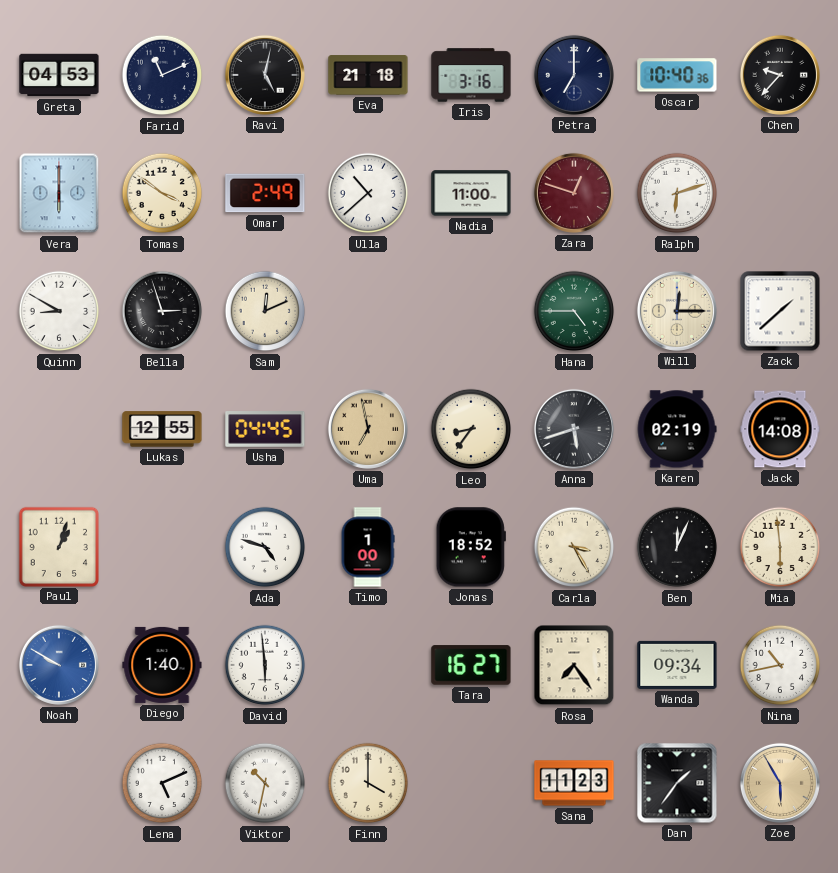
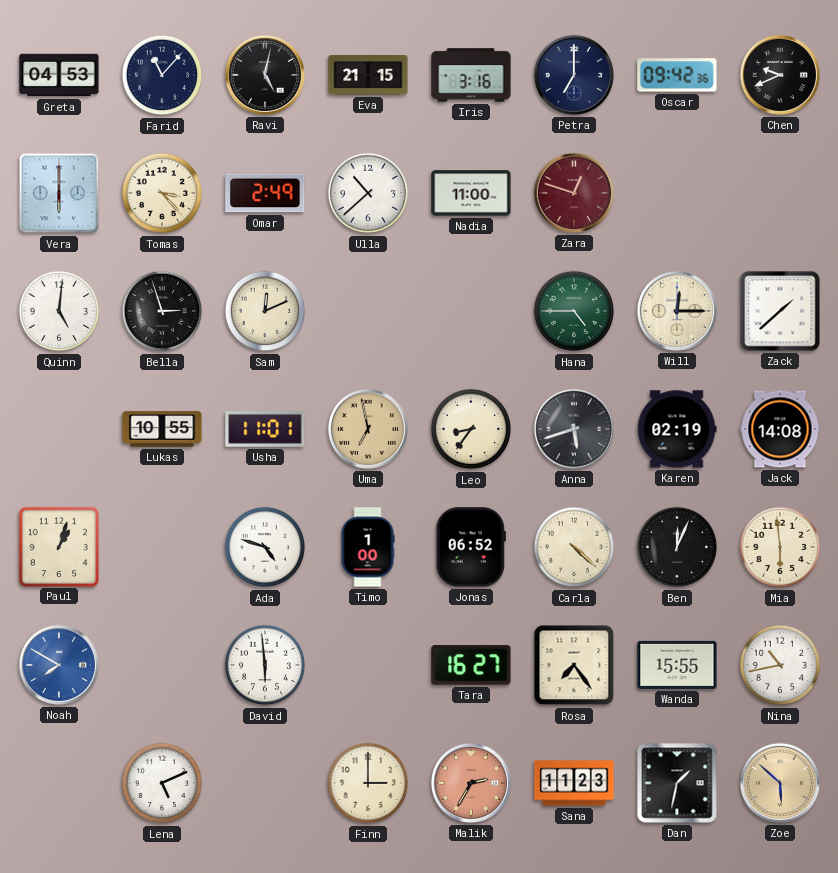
Farid: 11:11 -> 11:07 (162, 75)
Eva: 21:18 -> 21:15 (368, 75)
Oscar: 10:40 -> 09:42 (677, 75)
Chen: 9:37 -> 9:41 (780, 75)
Tomas: 3:51 -> 3:23 (162, 193)
Ralph: 6:12 -> none (677, 193)
Quinn: 8:50 -> 5:01 (59, 311)
Lukas: 12:55 -> 10:55 (162, 429)
Usha: 04:45 -> 11:01 (265, 429)
Jonas: 18:52 -> 06:52 (471, 547)
Carla: 3:25 -> 4:22 (574, 547)
Noah: 9:50 -> 7:50 (59, 665)
Diego: 1:40 -> none (162, 665)
Wanda: 09:34 -> 15:55 (677, 665)
Viktor: 10:32 -> none (265, 783)
Finn: 4:00 -> 3:00 (368, 783)
Malik: none -> 2:35 (471, 783)
Dan: 1:36 -> 1:32 (677, 783)
Zoe: 5:55 -> 5:52 (780, 783)
